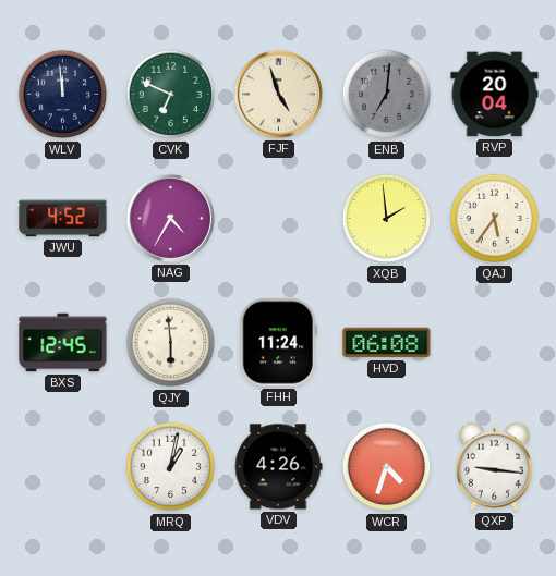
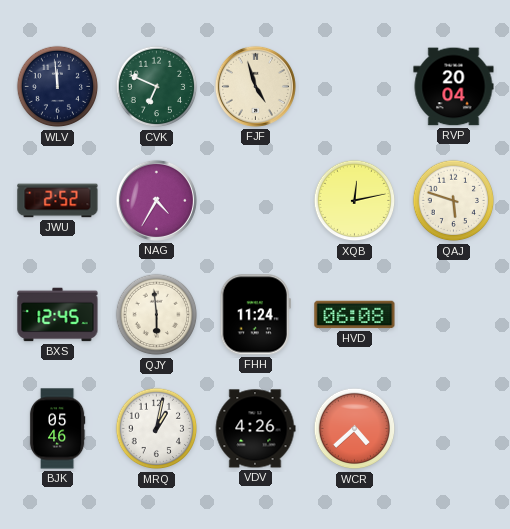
ENB: 7:01 -> none (387, 95)
JWU: 4:52 -> 2:52 (58, 201)
XQB: 1:59 -> 12:13 (355, 201)
QAJ: 5:36 -> 5:48 (454, 201)
BJK: none -> 05:46 (57, 429)
WCR: 4:33 -> 4:38 (355, 429)
QXP: 9:16 -> none (494, 466)
